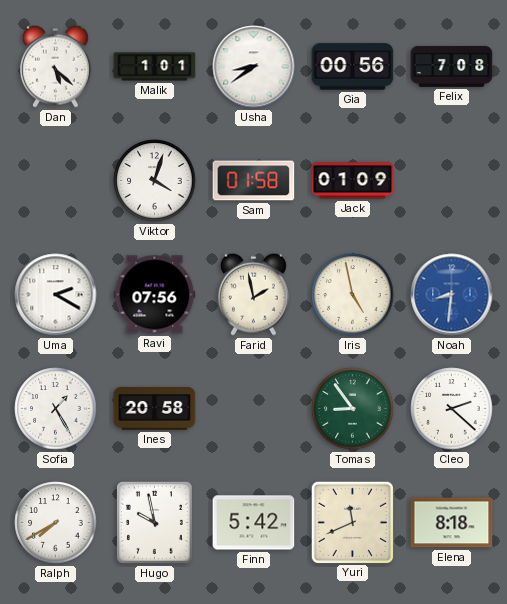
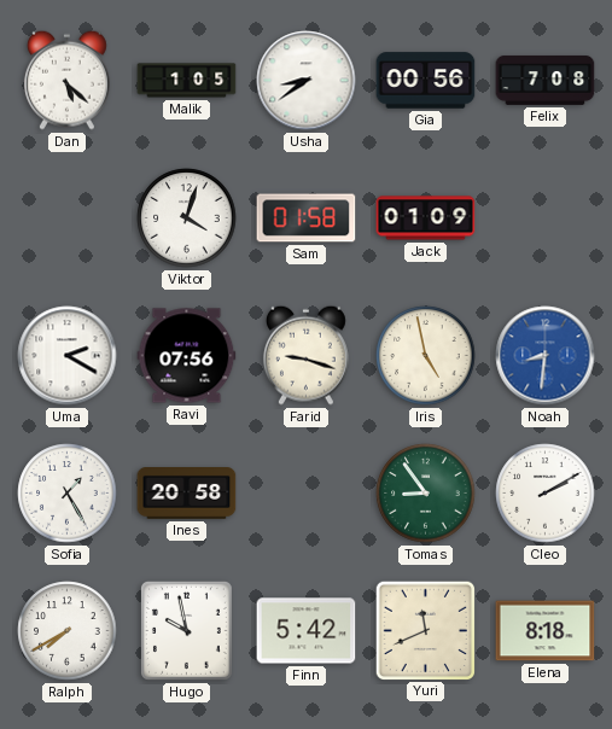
Malik: 1:01 -> 1:05 (187, 81)
Farid: 1:58 -> 9:18 (305, 355)
Cleo: 2:22 -> 2:10 (546, 494)
